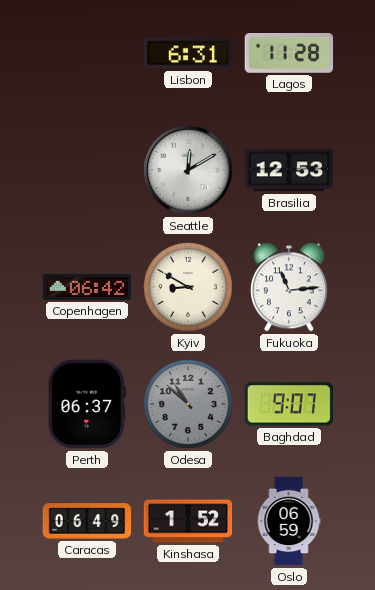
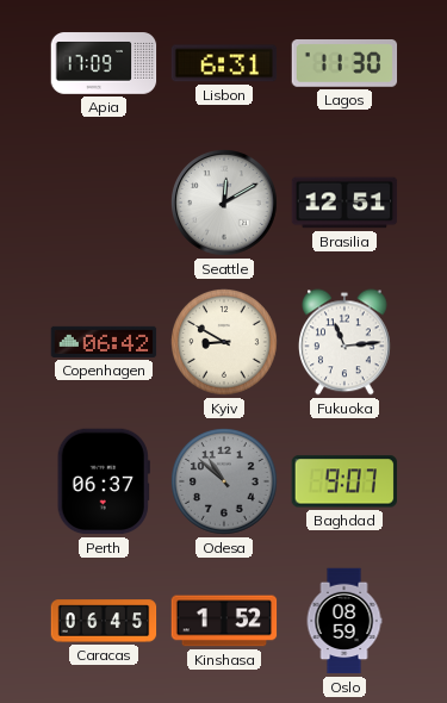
Apia: none -> 17:09 (104, 63)
Lagos: 11:28 -> 11:30 (344, 64)
Brasilia: 12:53 -> 12:51 (344, 203)
Caracas: 06:49 -> 06:45 (104, 621)
Oslo: 06:59 -> 08:59 (344, 621)
